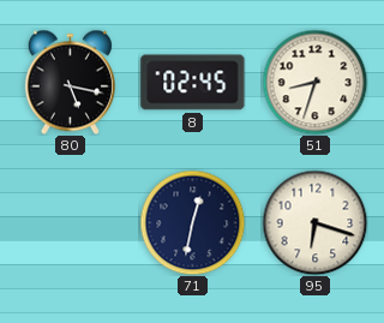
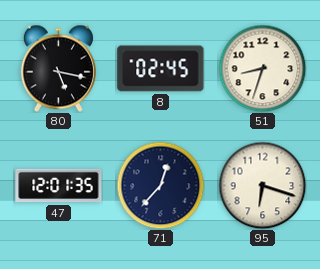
47: none -> 12:01 (59, 186)
71: 12:32 -> 12:37 (160, 185)
